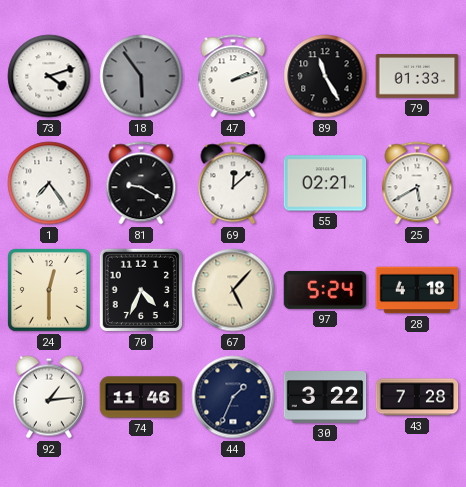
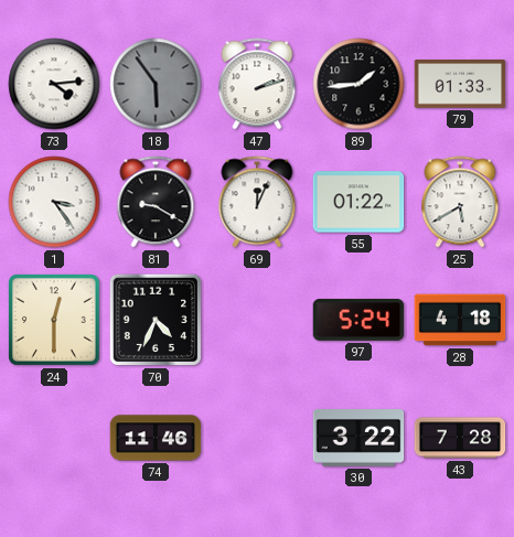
73: 4:12 -> 4:14 (54, 84)
89: 11:25 -> 1:44 (358, 84)
1: 7:24 -> 3:24 (54, 202)
69: 12:08 -> 12:04 (257, 202)
55: 02:21 -> 01:22 (358, 202)
67: 5:07 -> none (233, 290)
92: 1:14 -> none (49, 397)
44: 1:34 -> none (233, 397)
